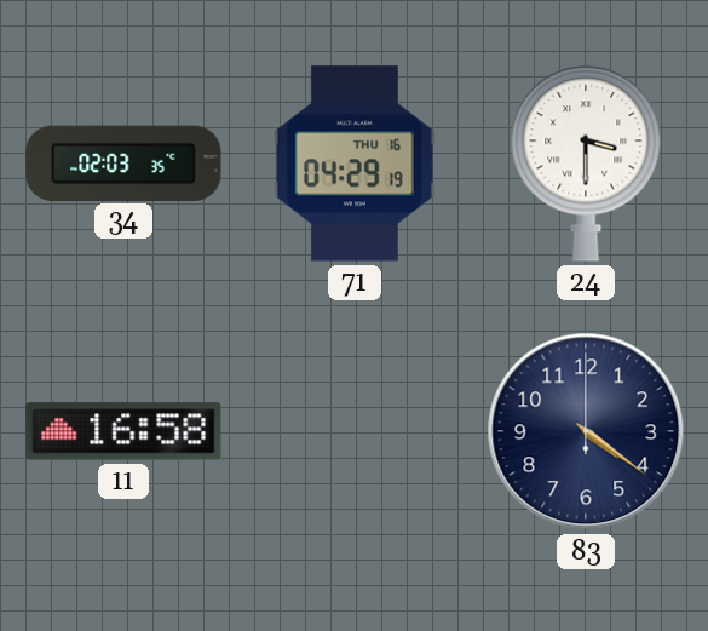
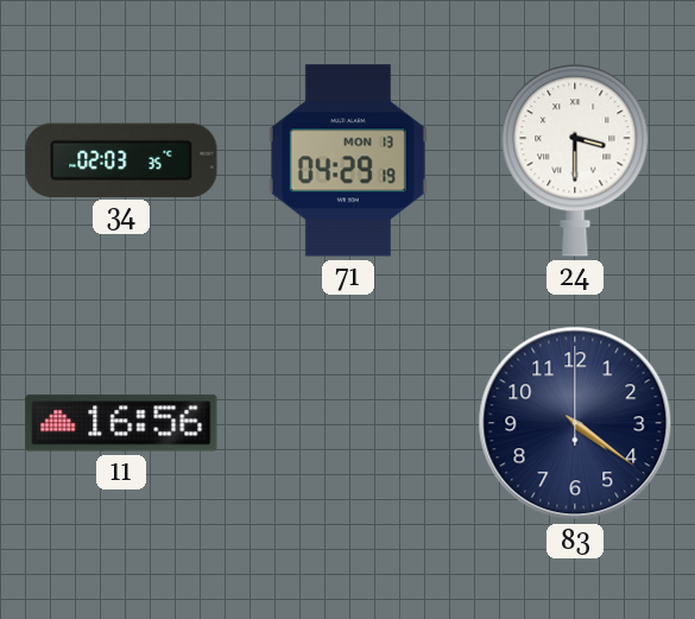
71 date: THU 16 -> MON 13 (348, 160)
11: 16:58 -> 16:56 (121, 423)
